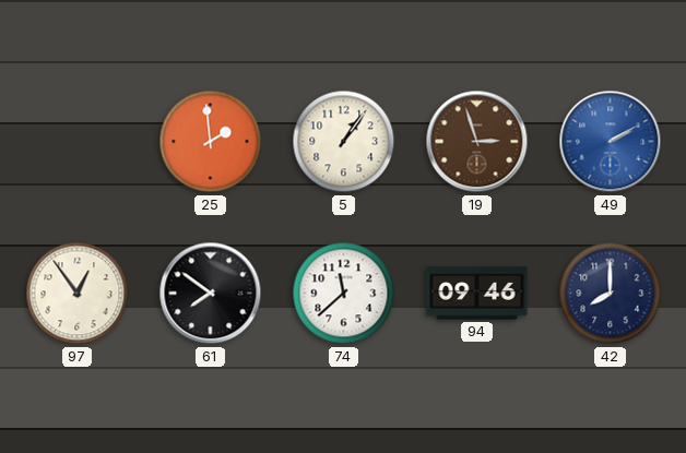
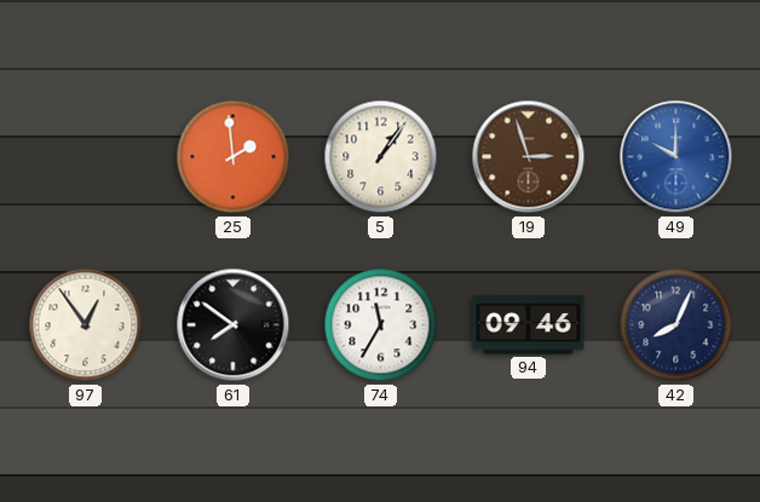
49: 2:10 -> 10:00 (676, 157)
74: 11:38 -> 11:35 (381, 325)
42: 8:00 -> 8:04 (676, 325)
